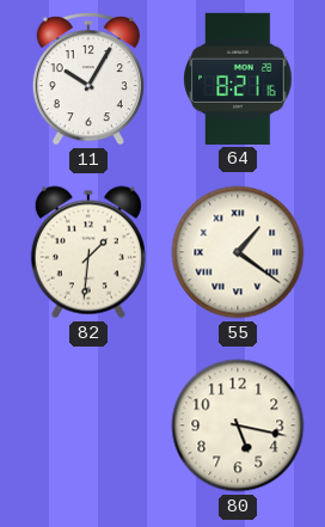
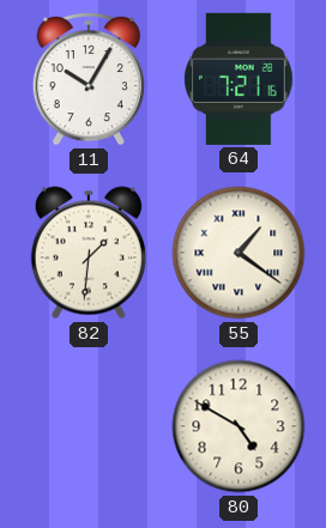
64: 8:21 -> 7:21 (239, 79)
80: 5:17 -> 4:50 (239, 426)
